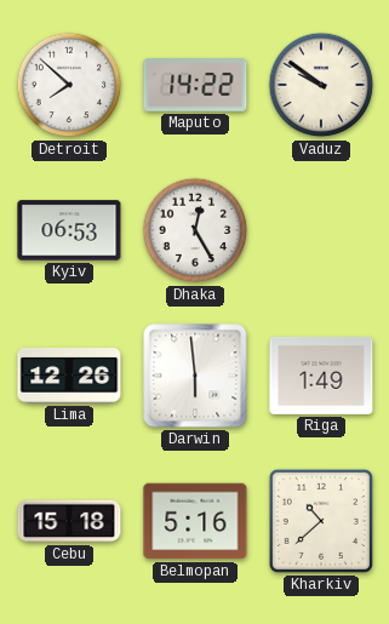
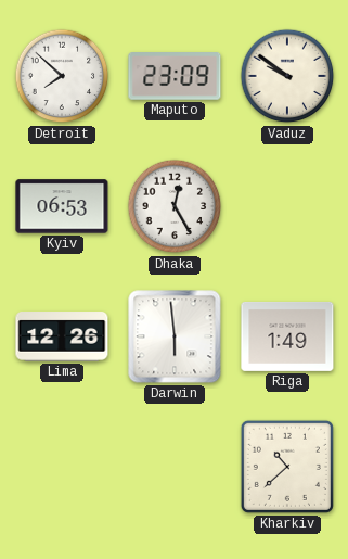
Maputo: 14:22 -> 23:09 (175, 76)
Cebu: 15:18 -> none (69, 521)
Belmopan: 5:16 -> none (195, 521)
